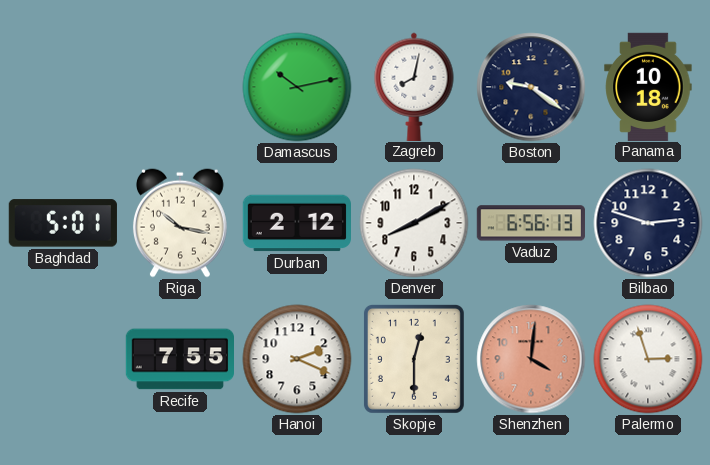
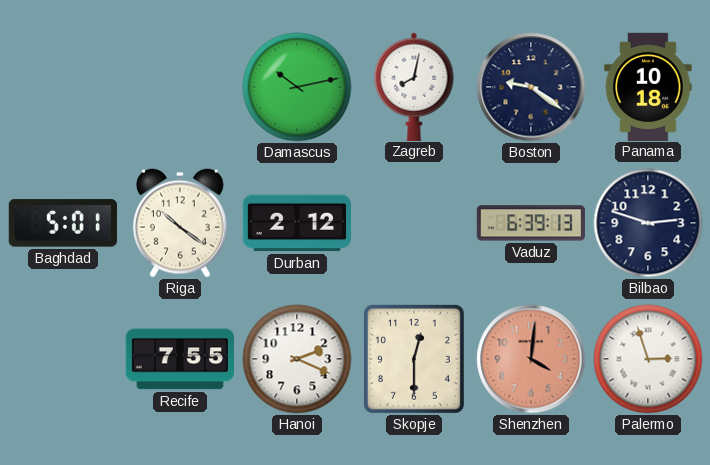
Riga: 10:17 -> 10:21 (180, 223)
Denver: 8:10 -> none (414, 223)
Vaduz: 6:56 -> 6:39 (531, 223)
